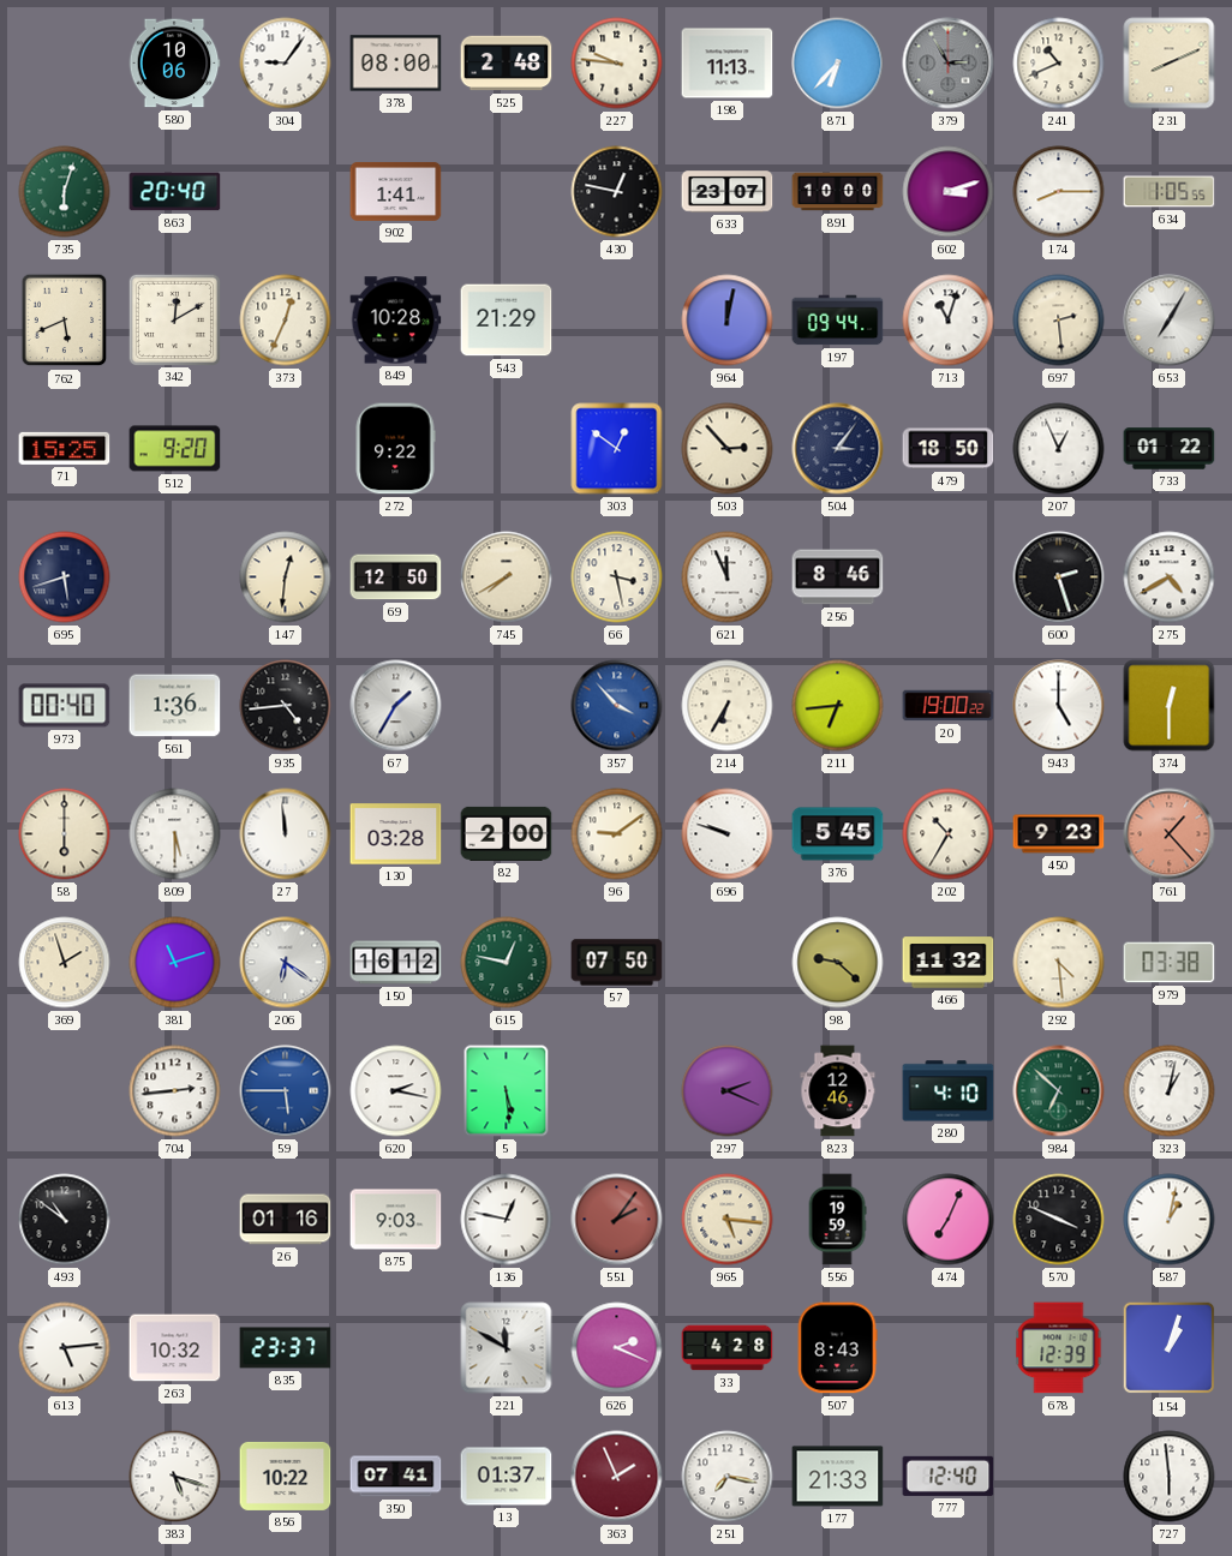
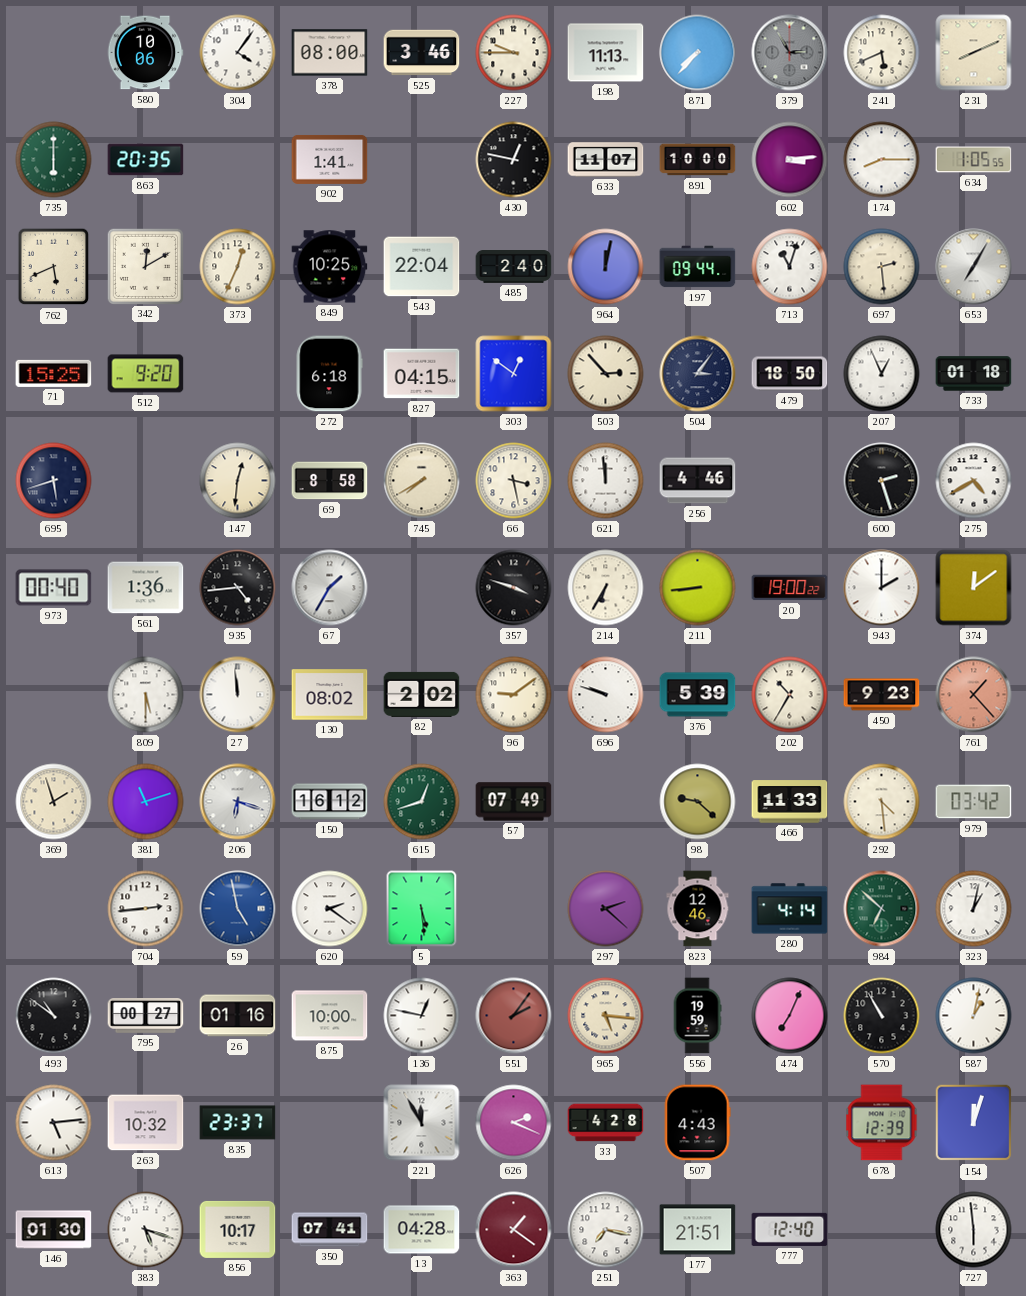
304: 9:06 -> 4:06 (238, 53)
525: 2:48 -> 3:46 (422, 53)
227: 9:46 -> 9:45 (514, 53)
871: 6:37 -> 7:37 (698, 53)
241: 10:41 -> 5:41 (882, 53)
735: 6:03 -> 6:00 (54, 160)
863: 20:40 -> 20:35 (146, 160)
633: 23:07 -> 11:07 (606, 160)
602: 3:12 -> 3:14 (790, 160)
849: 10:28 -> 10:25 (330, 267)
543: 21:29 -> 22:04 (422, 267)
485: none -> 2:40 (514, 267)
272: 9:22 -> 6:18 (329, 374)
827: none -> 04:15 (422, 374)
733: 01:22 -> 01:18 (974, 374)
69: 12:50 -> 8:58 (330, 481)
621: 11:56 -> 11:59 (606, 481)
256: 8:46 -> 4:46 (698, 481)
357: 3:53 -> 3:48 (514, 588)
357 dial: blue -> black (514, 588)
211: 6:44 -> 8:44 (698, 588)
943: 5:00 -> 2:00 (882, 588)
374: 12:30 -> 12:09 (974, 588)
58: 6:00 -> none (65, 834)
130: 03:28 -> 08:02 (330, 695)
82: 2:00 -> 2:02 (422, 694)
376: 5:45 -> 5:39 (698, 695)
206: 6:21 -> 6:18 (238, 802)
615: 12:47 -> 12:42 (422, 802)
57: 07:50 -> 07:49 (514, 802)
466: 11:32 -> 11:33 (790, 802)
979: 03:38 -> 03:42 (974, 802)
59: 5:45 -> 4:58 (238, 909)
620: 2:17 -> 2:21 (330, 909)
297: 2:19 -> 2:22 (606, 909)
280: 4:10 -> 4:14 (790, 909)
795: none -> 00:27 (146, 1016)
875: 9:03 -> 10:00 (330, 1016)
570: 3:49 -> 10:55 (882, 1016)
221: 11:50 -> 11:55 (422, 1123)
507: 8:43 -> 4:43 (697, 1123)
154: 1:03 -> 12:03 (974, 1123)
146: none -> 01:30 (54, 1230)
856: 10:22 -> 10:17 (238, 1229)
13: 01:37 -> 04:28 (422, 1230)
363: 1:56 -> 1:21 (514, 1230)
177: 21:33 -> 21:51 (698, 1230)
